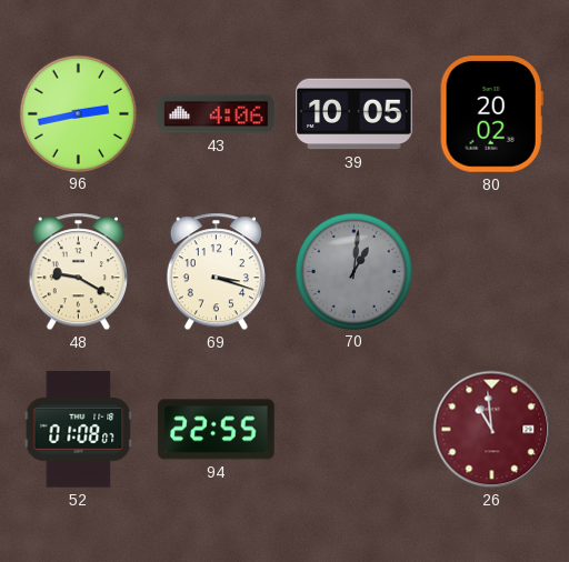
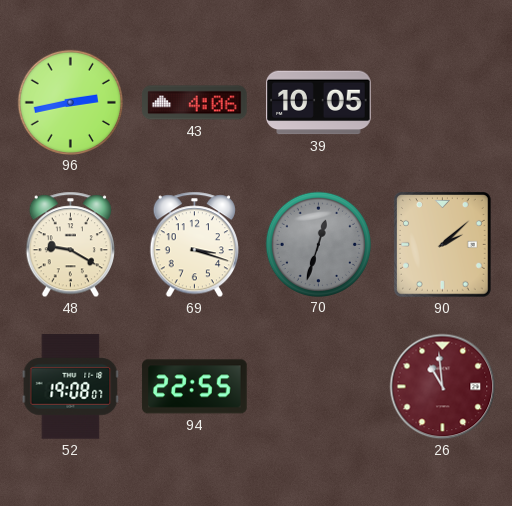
80: 20:02 -> none (491, 114)
70: 1:01 -> 12:33 (318, 244)
90: none -> 2:08 (443, 245)
52: 01:08 -> 19:08 (71, 387)
